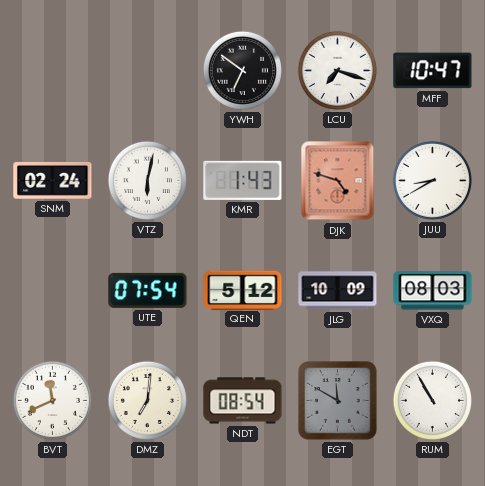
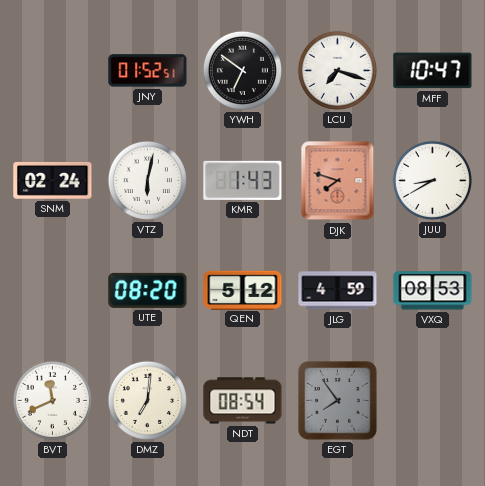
JNY: none -> 01:52 (148, 71)
DJK: 4:48 -> 7:48 (338, 181)
UTE: 07:54 -> 08:20 (148, 290)
JLG: 10:09 -> 4:59 (338, 291)
VXQ: 08:03 -> 08:53 (433, 291)
EGT: 11:50 -> 7:54 (338, 401)
RUM: 10:55 -> none (432, 400)
